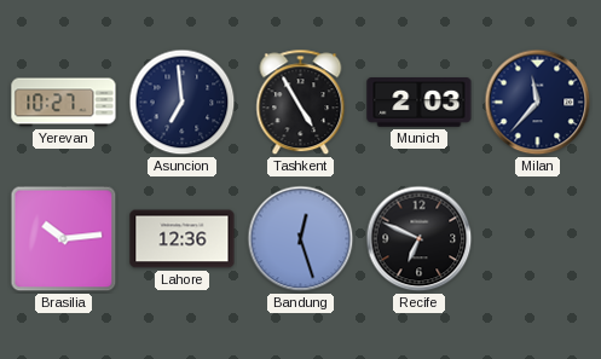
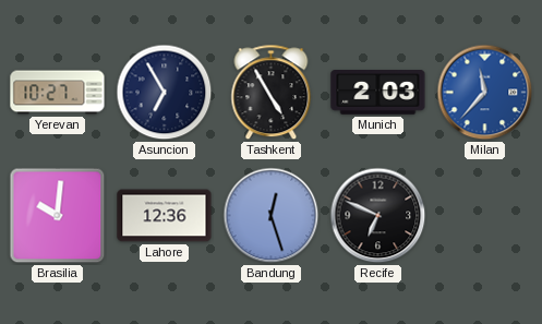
Asuncion: 6:59 -> 6:55 (165, 93)
Milan dial: navy -> blue (485, 93)
Brasilia: 10:14 -> 10:01 (58, 216)
